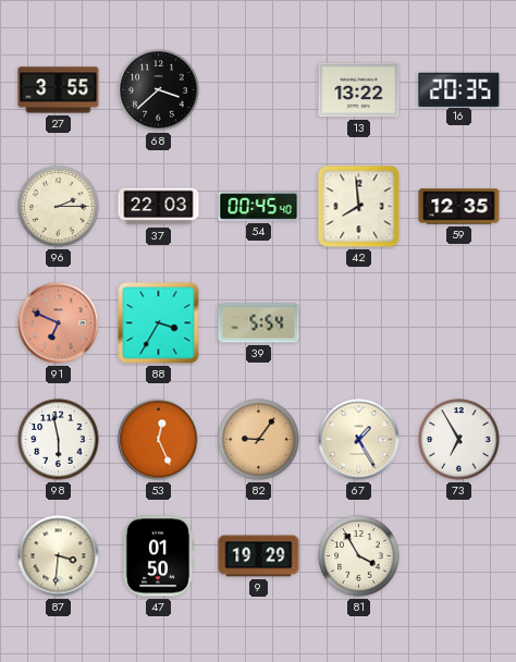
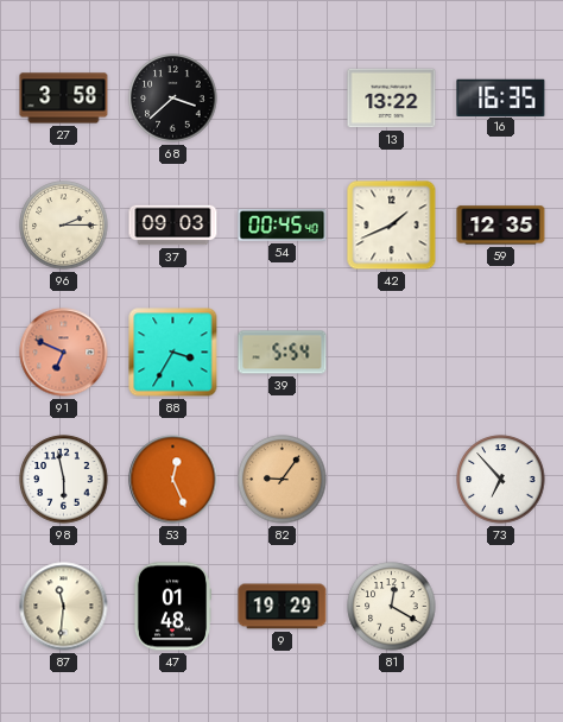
27: 3:55 -> 3:58 (64, 99)
16: 20:35 -> 16:35 (501, 97)
37: 22:03 -> 09:03 (173, 226)
42: 7:59 -> 1:41 (392, 226)
67: 1:25 -> none (359, 440)
73: 6:55 -> 6:53 (501, 480)
87: 3:31 -> 11:31 (64, 607)
47: 01:50 -> 01:48 (171, 607)
81: 3:55 -> 12:20 (392, 607)
